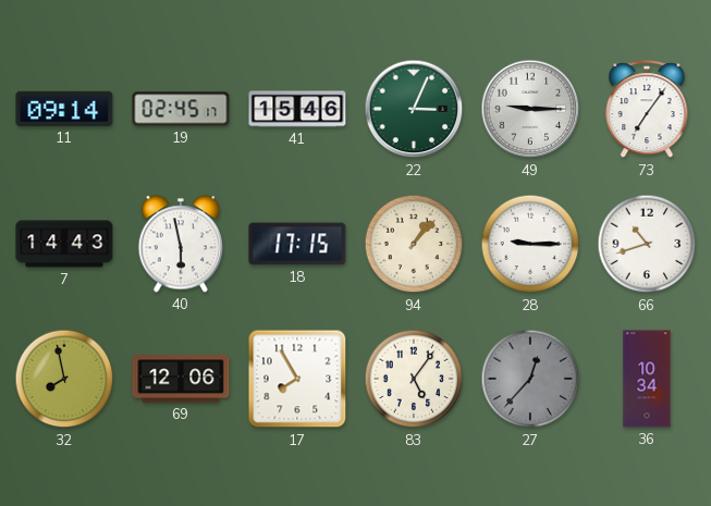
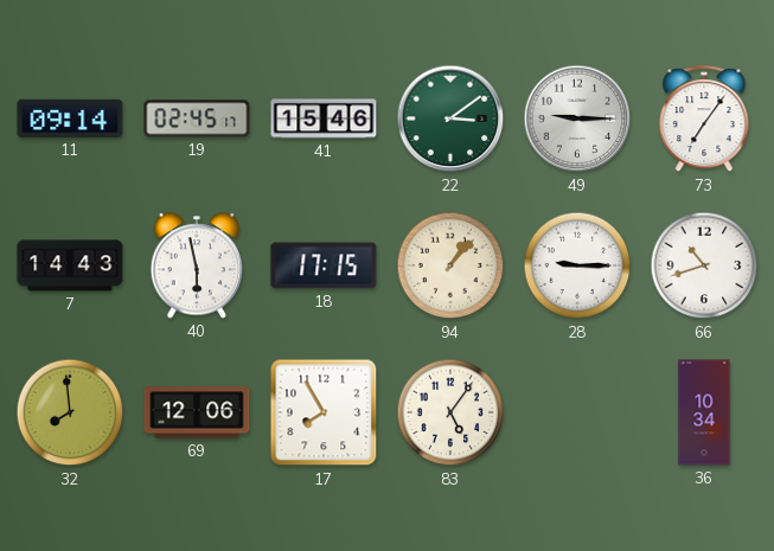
22: 3:04 -> 3:09 (450, 118)
32: 7:58 -> 7:59 (70, 412)
27: 12:37 -> none (530, 379)
